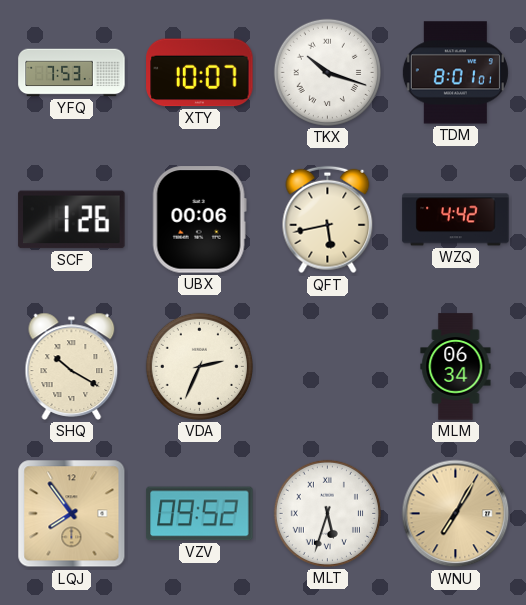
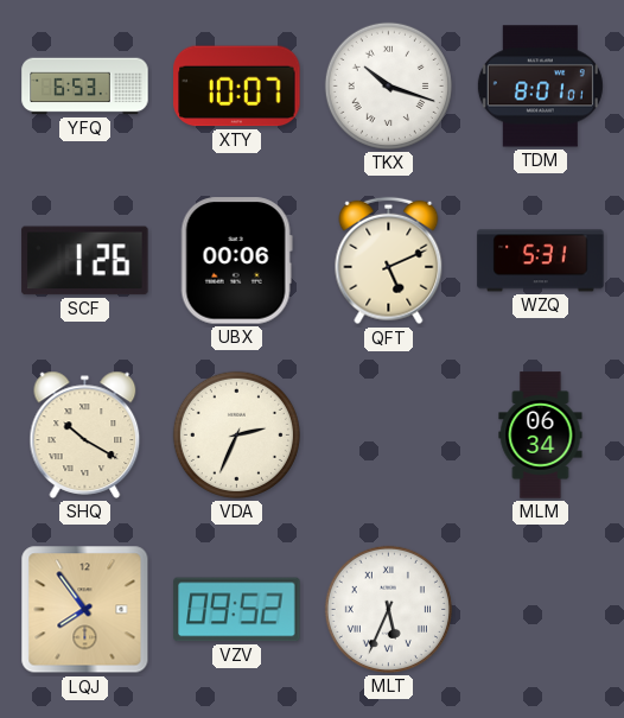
YFQ: 7:53 -> 6:53 (85, 87)
QFT: 5:43 -> 5:11 (389, 261)
WZQ: 4:42 -> 5:31 (541, 261)
MLT: 5:33 -> 5:34 (388, 609)
WNU: 7:05 -> none (456, 514)
